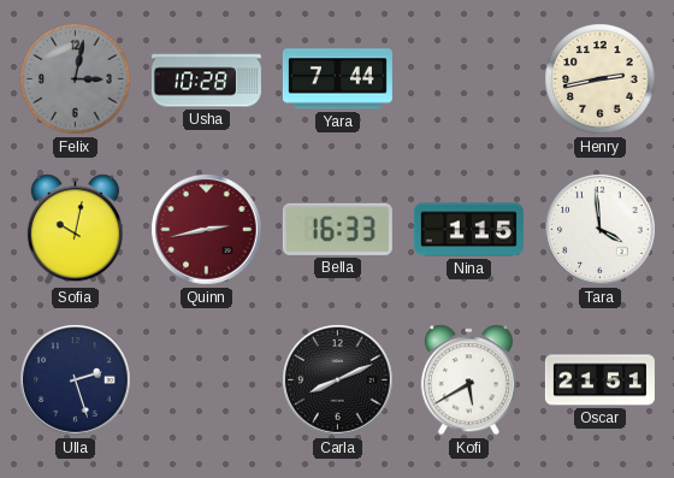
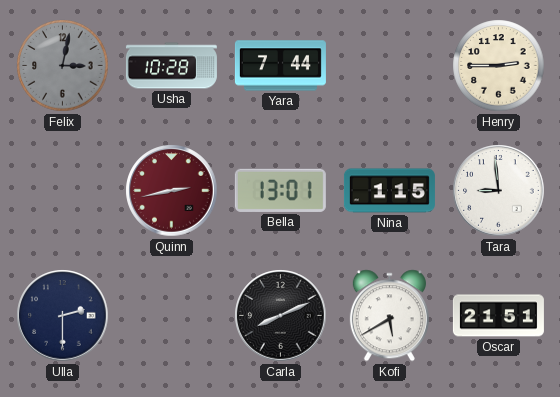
Henry: 2:43 -> 2:45 (499, 66)
Sofia: 10:02 -> none (75, 230)
Bella: 16:33 -> 13:01 (280, 190)
Tara: 3:59 -> 8:59 (499, 191)
Ulla: 2:27 -> 2:30 (63, 316)
